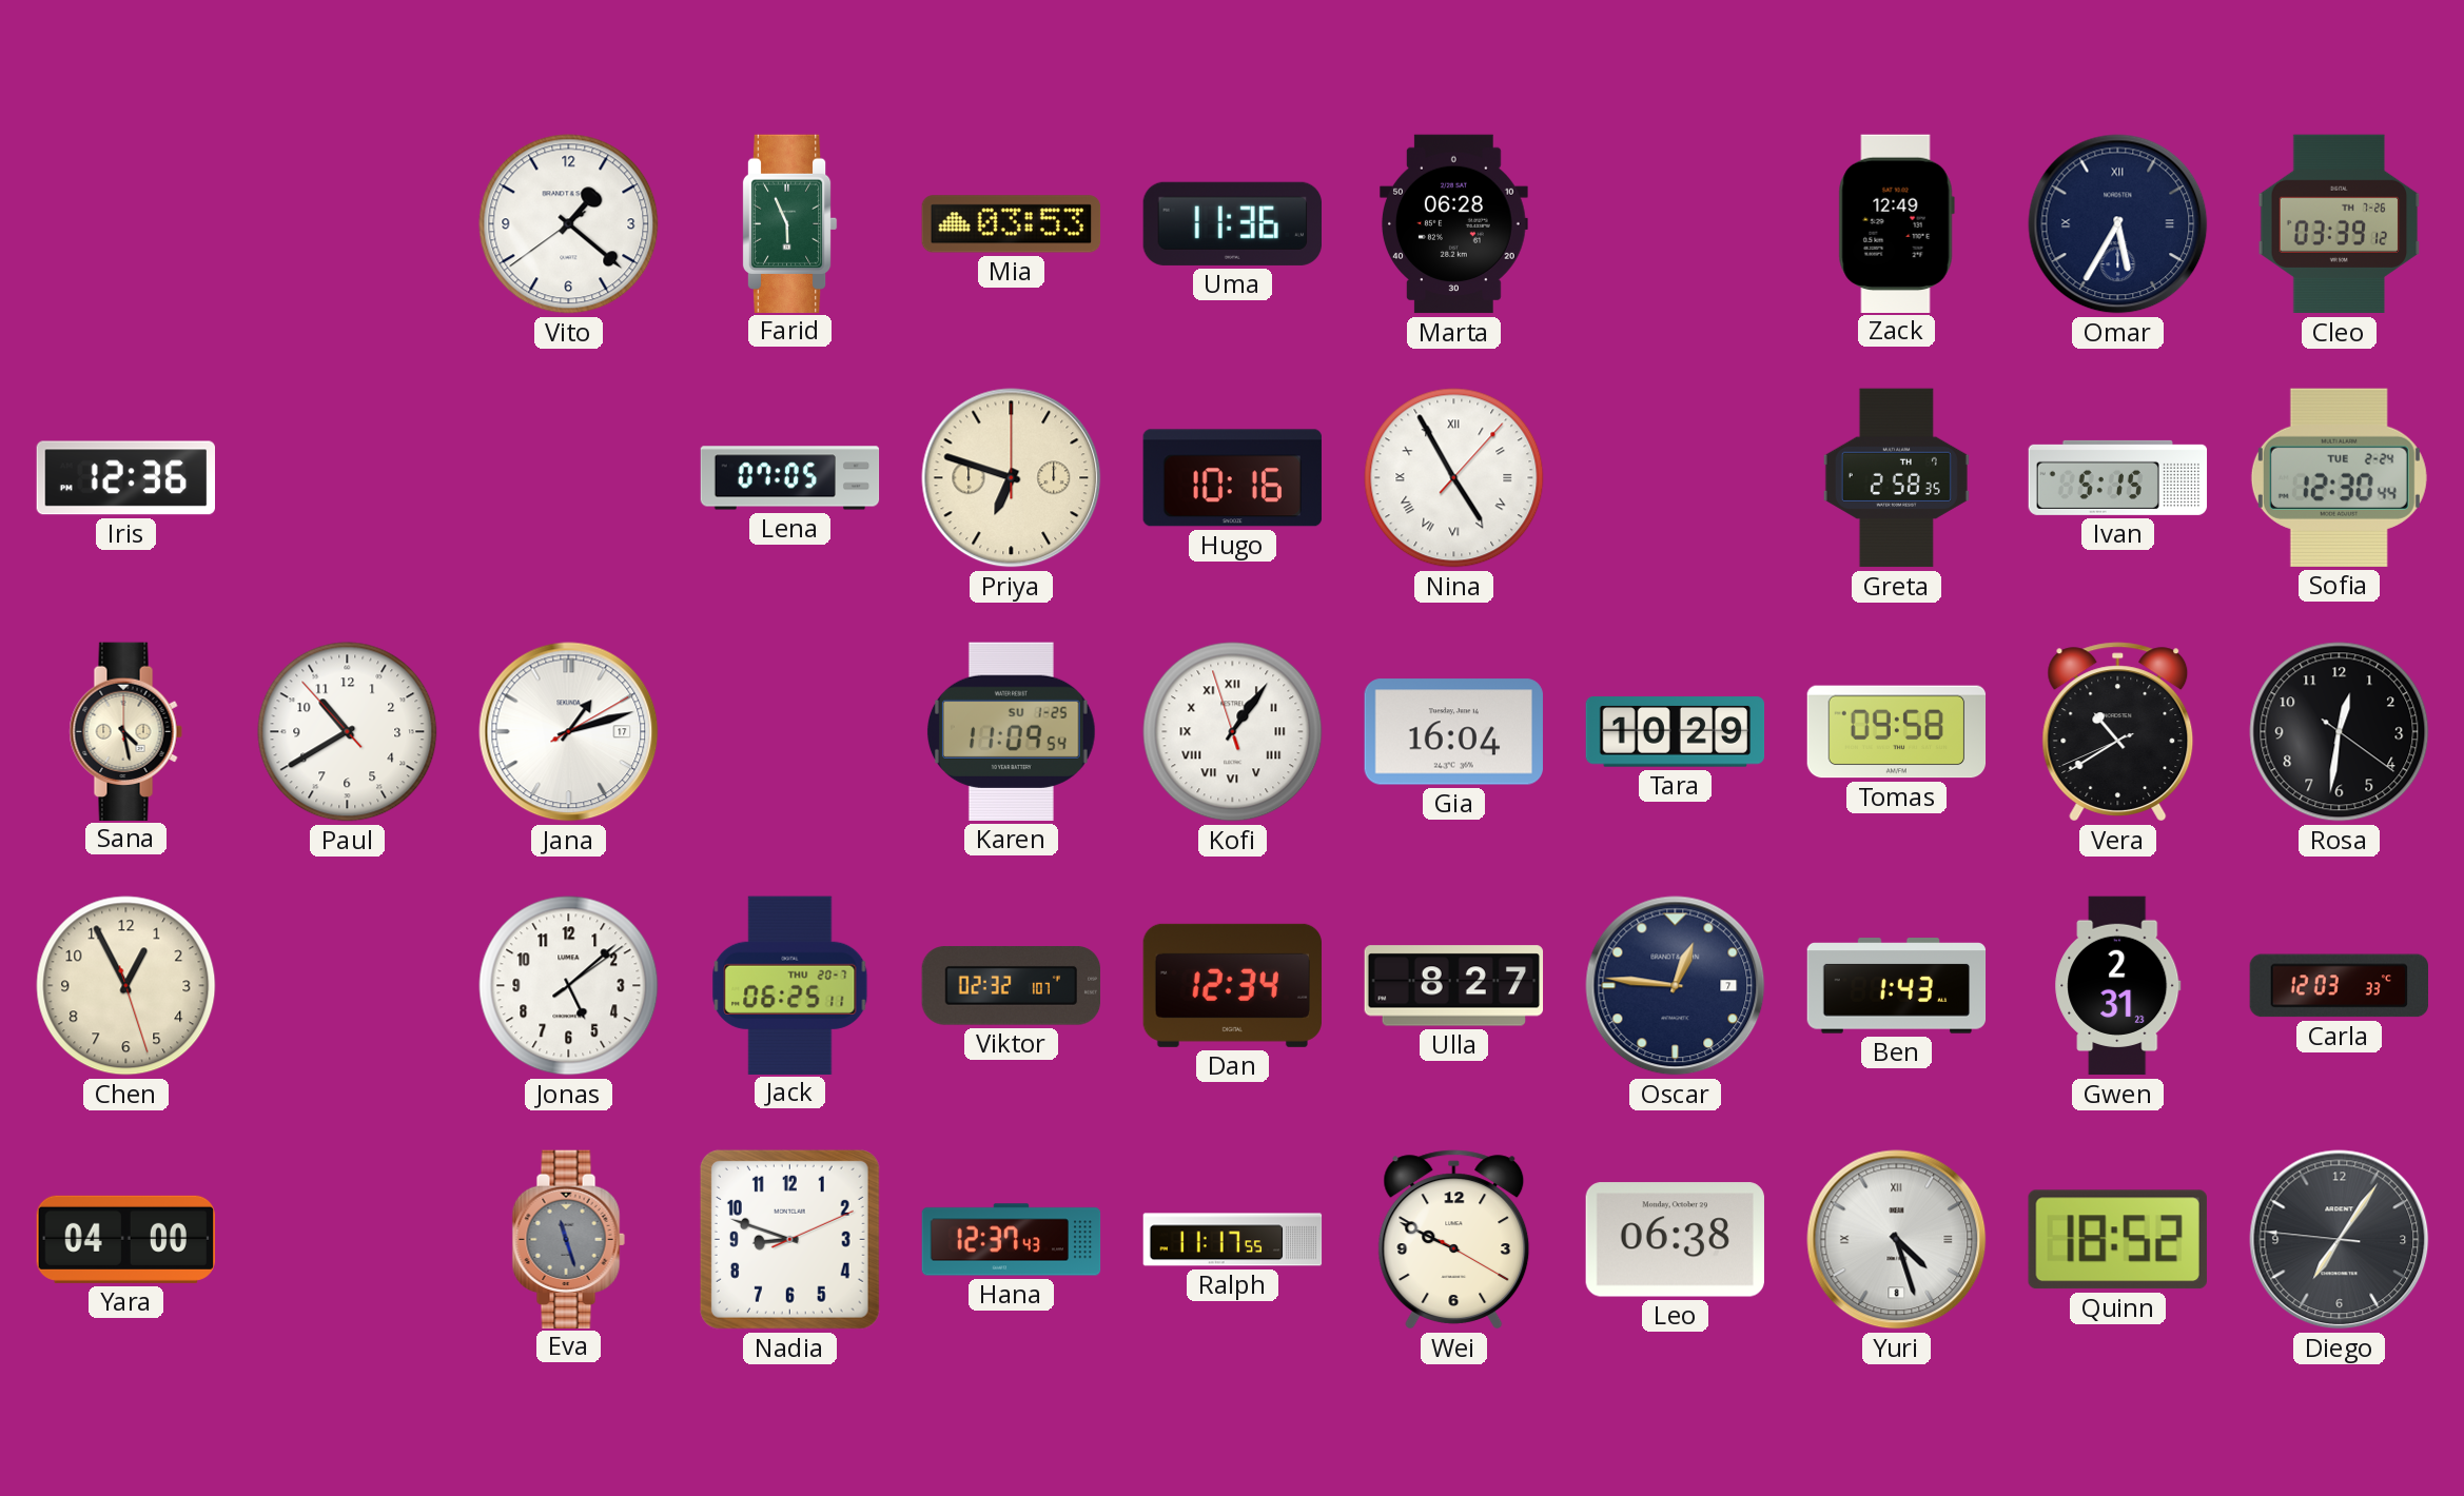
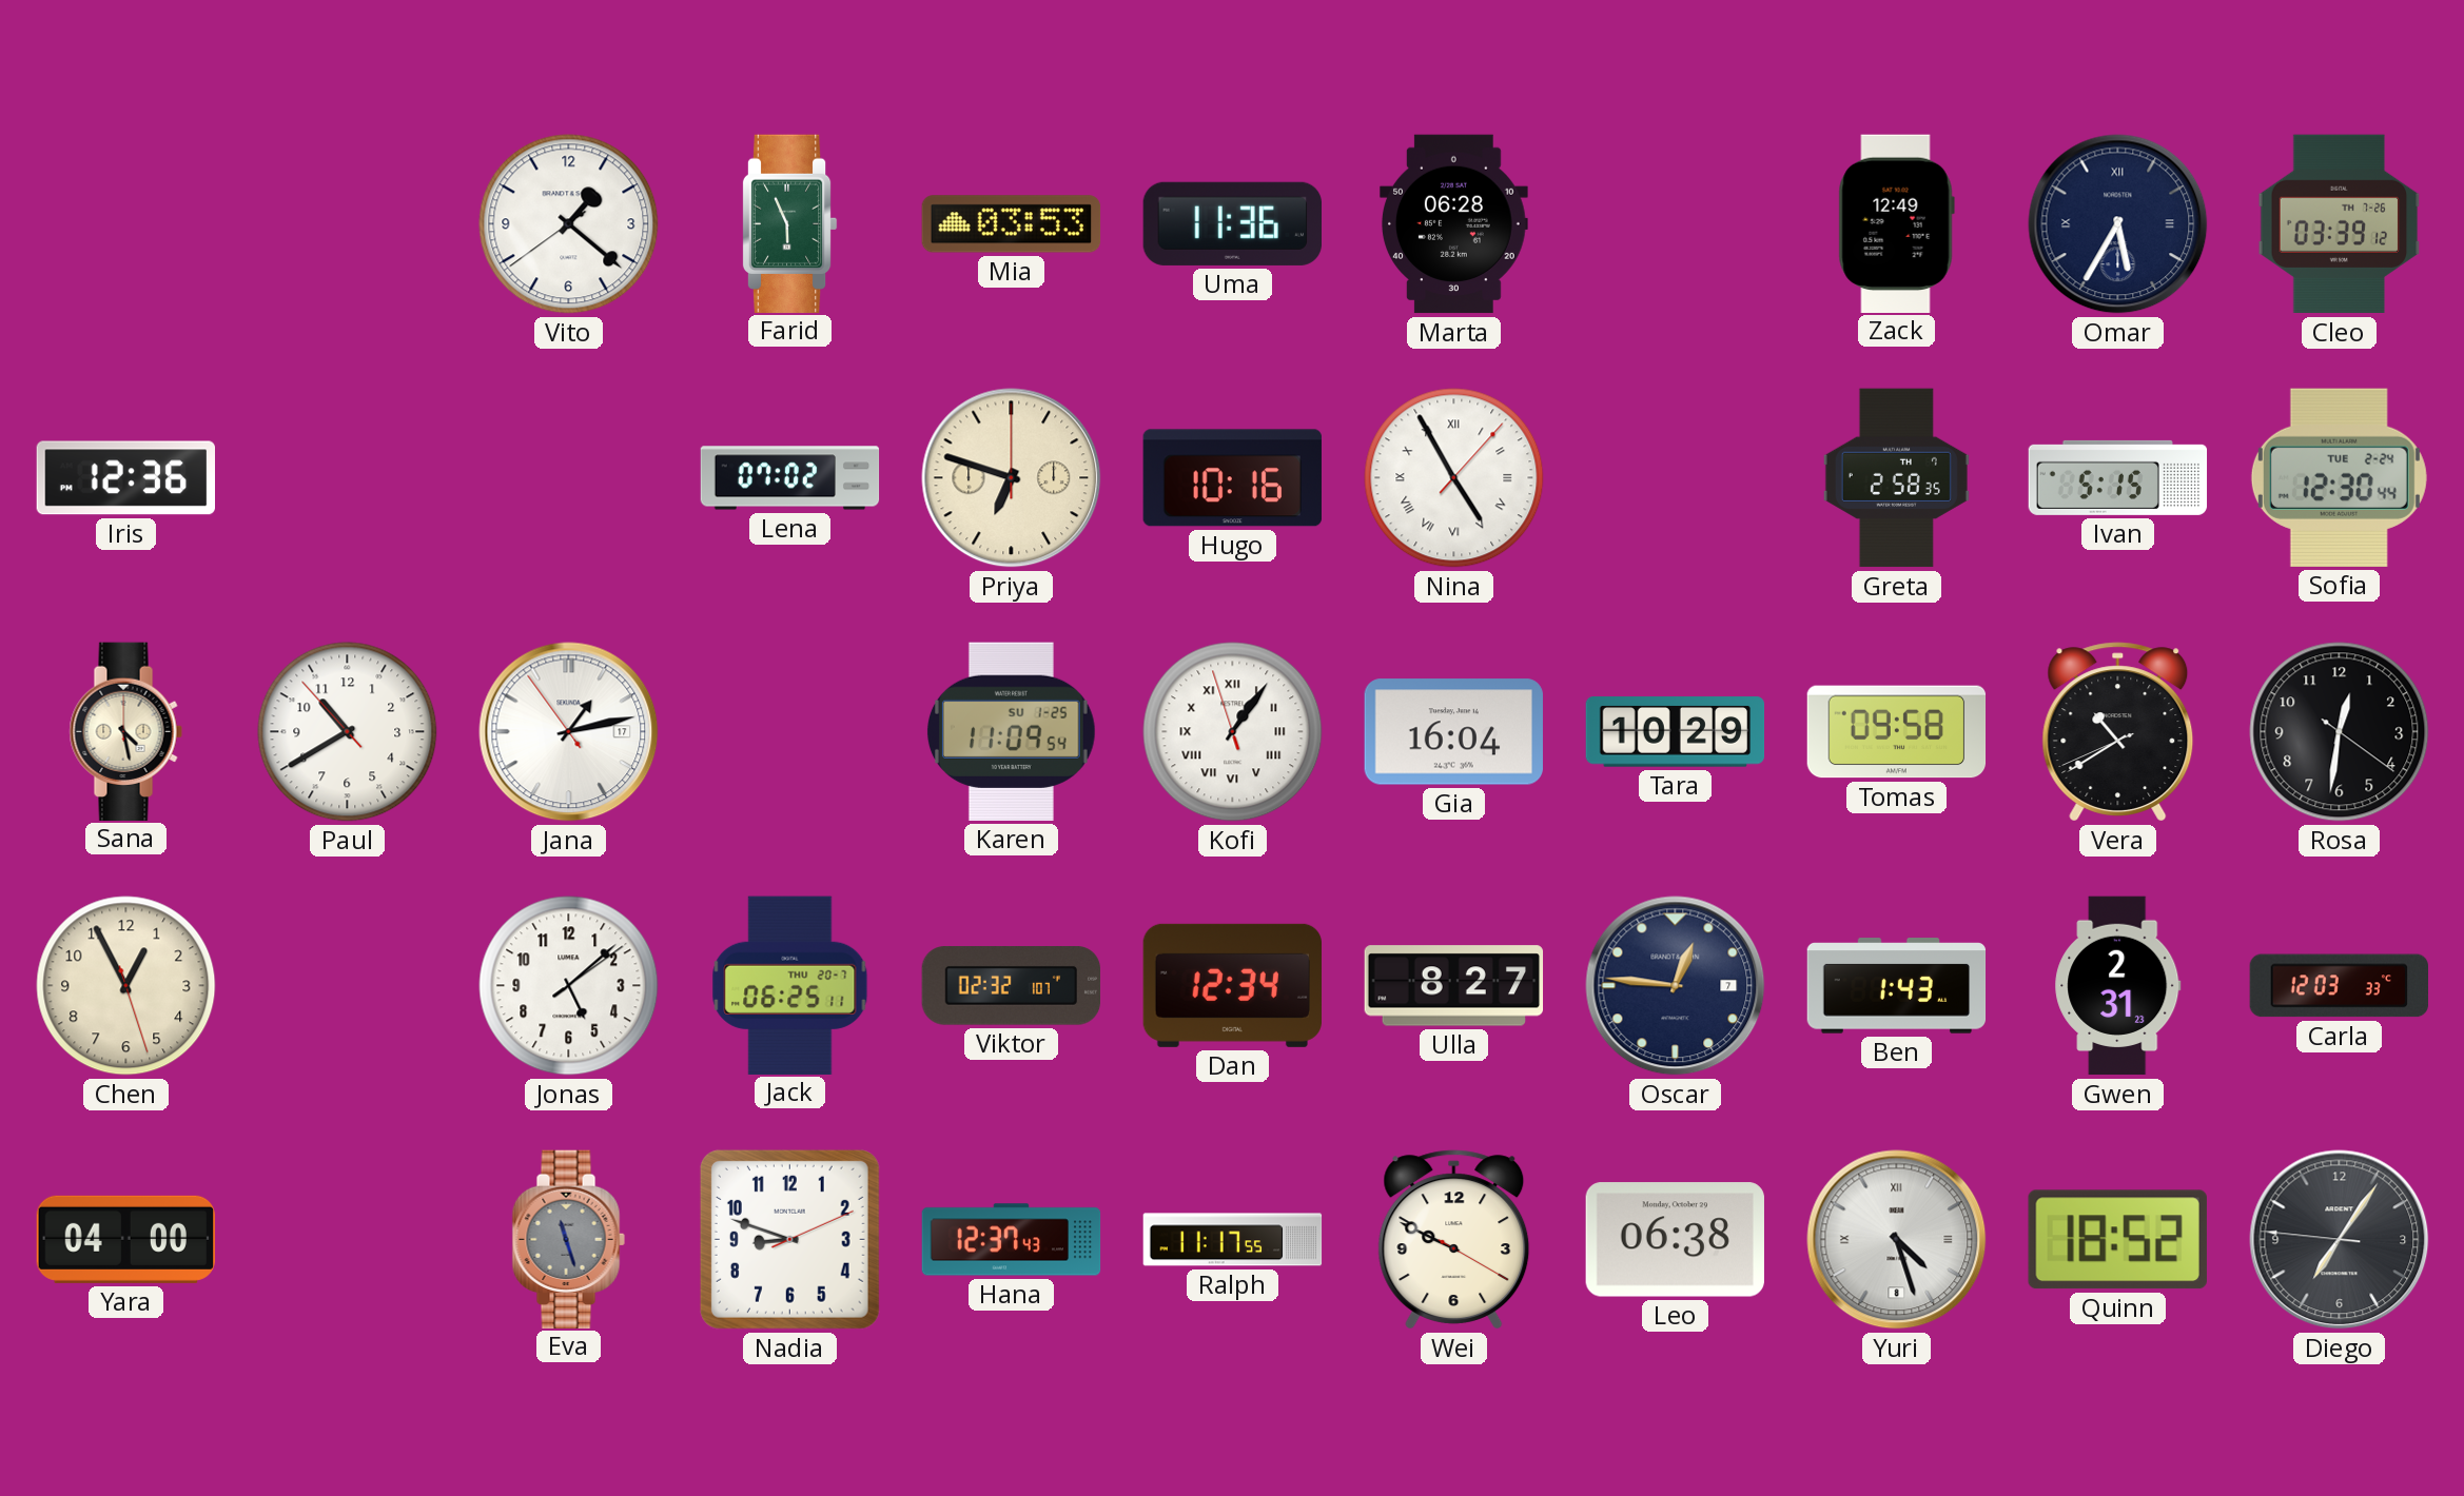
Lena: 07:05 -> 07:02 (790, 478)
Jana: 1:12:10 -> 1:12:54 (569, 732)
